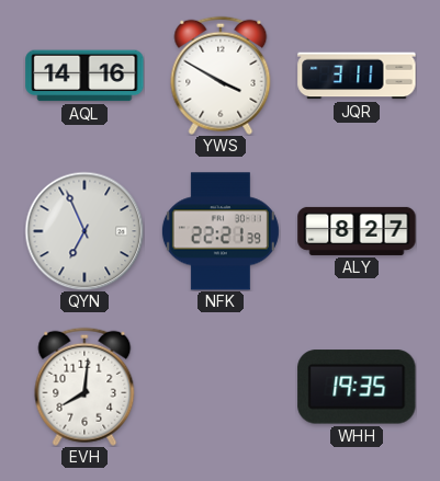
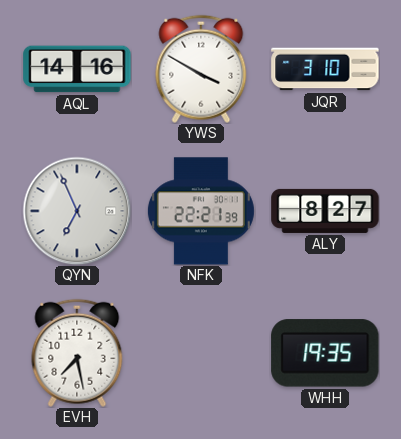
JQR: 3:11 -> 3:10 (325, 69)
EVH: 8:01 -> 7:28 (77, 353)
